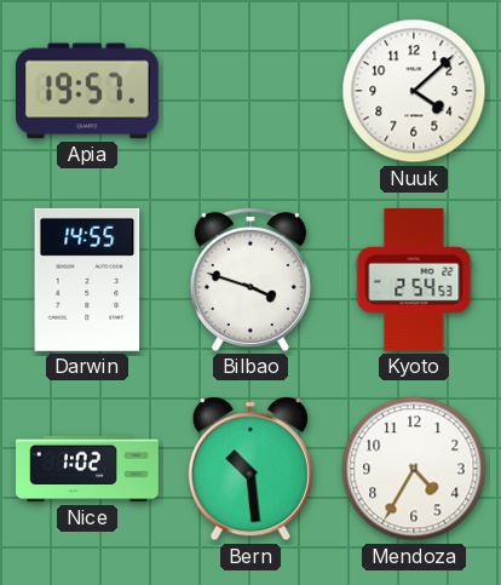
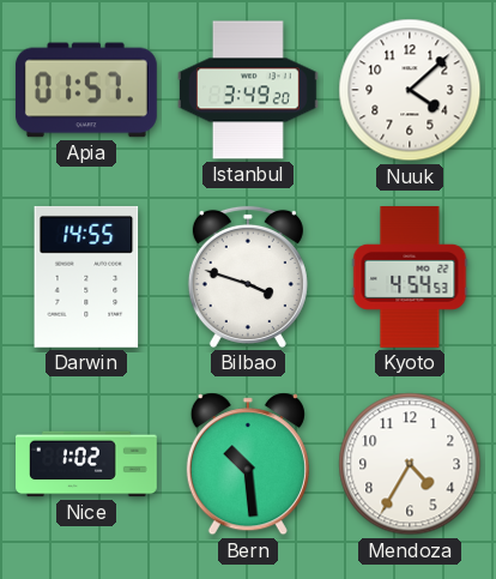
Apia: 19:57 -> 01:57 (86, 90)
Istanbul: none -> 3:49 (248, 90)
Kyoto: 2:54 -> 4:54 (410, 278)
